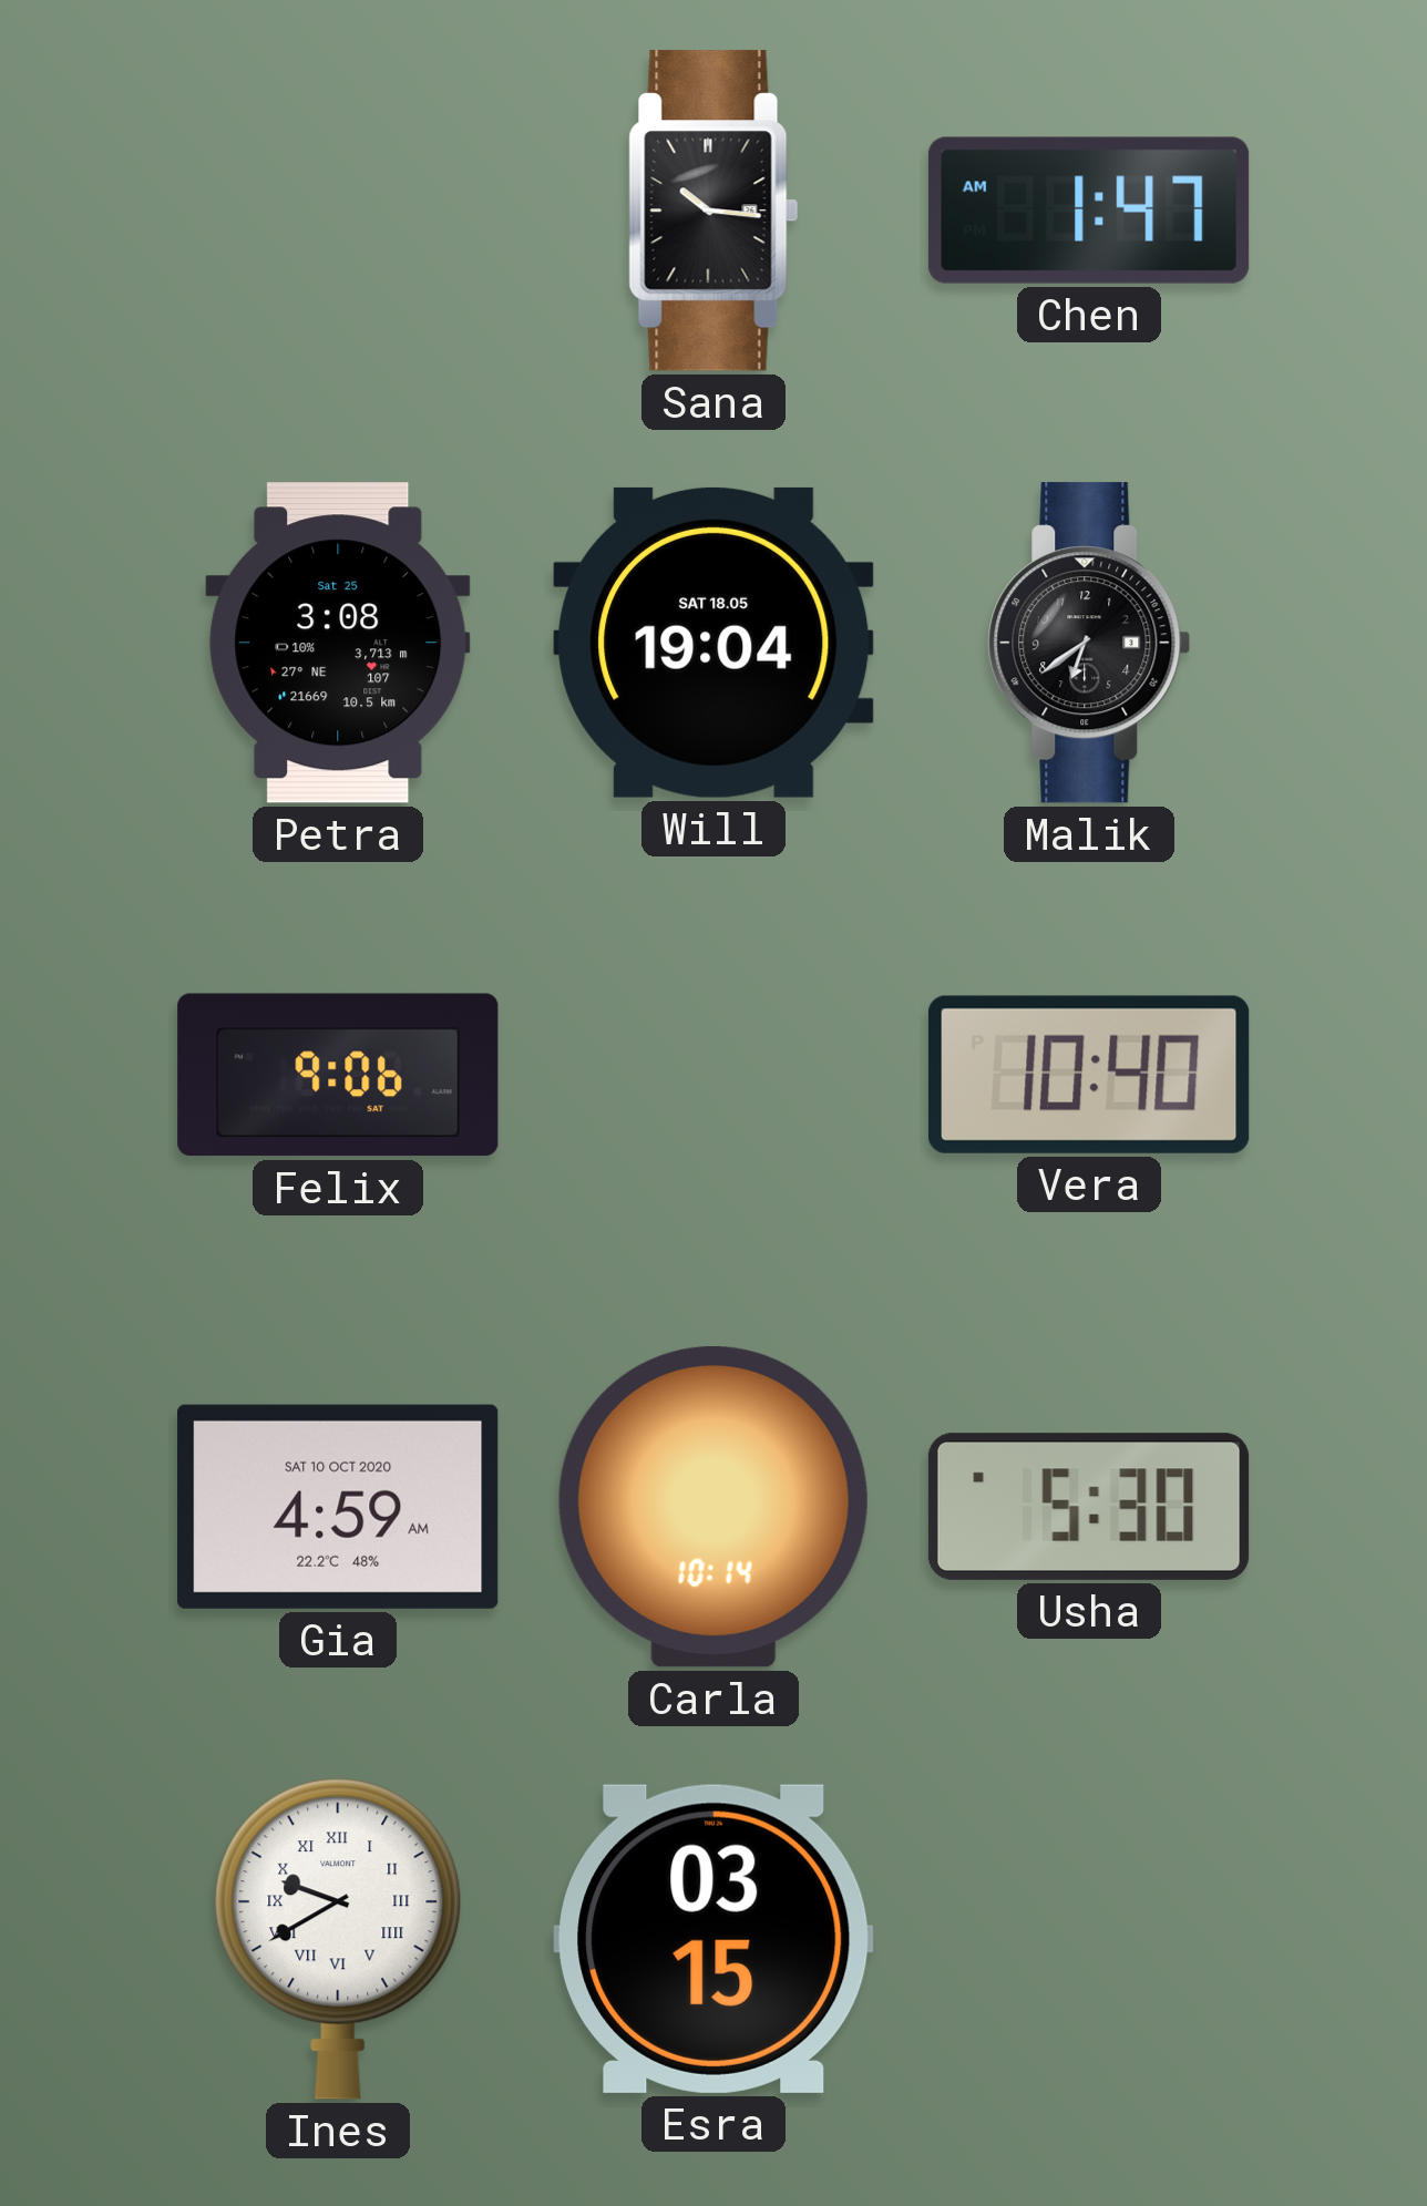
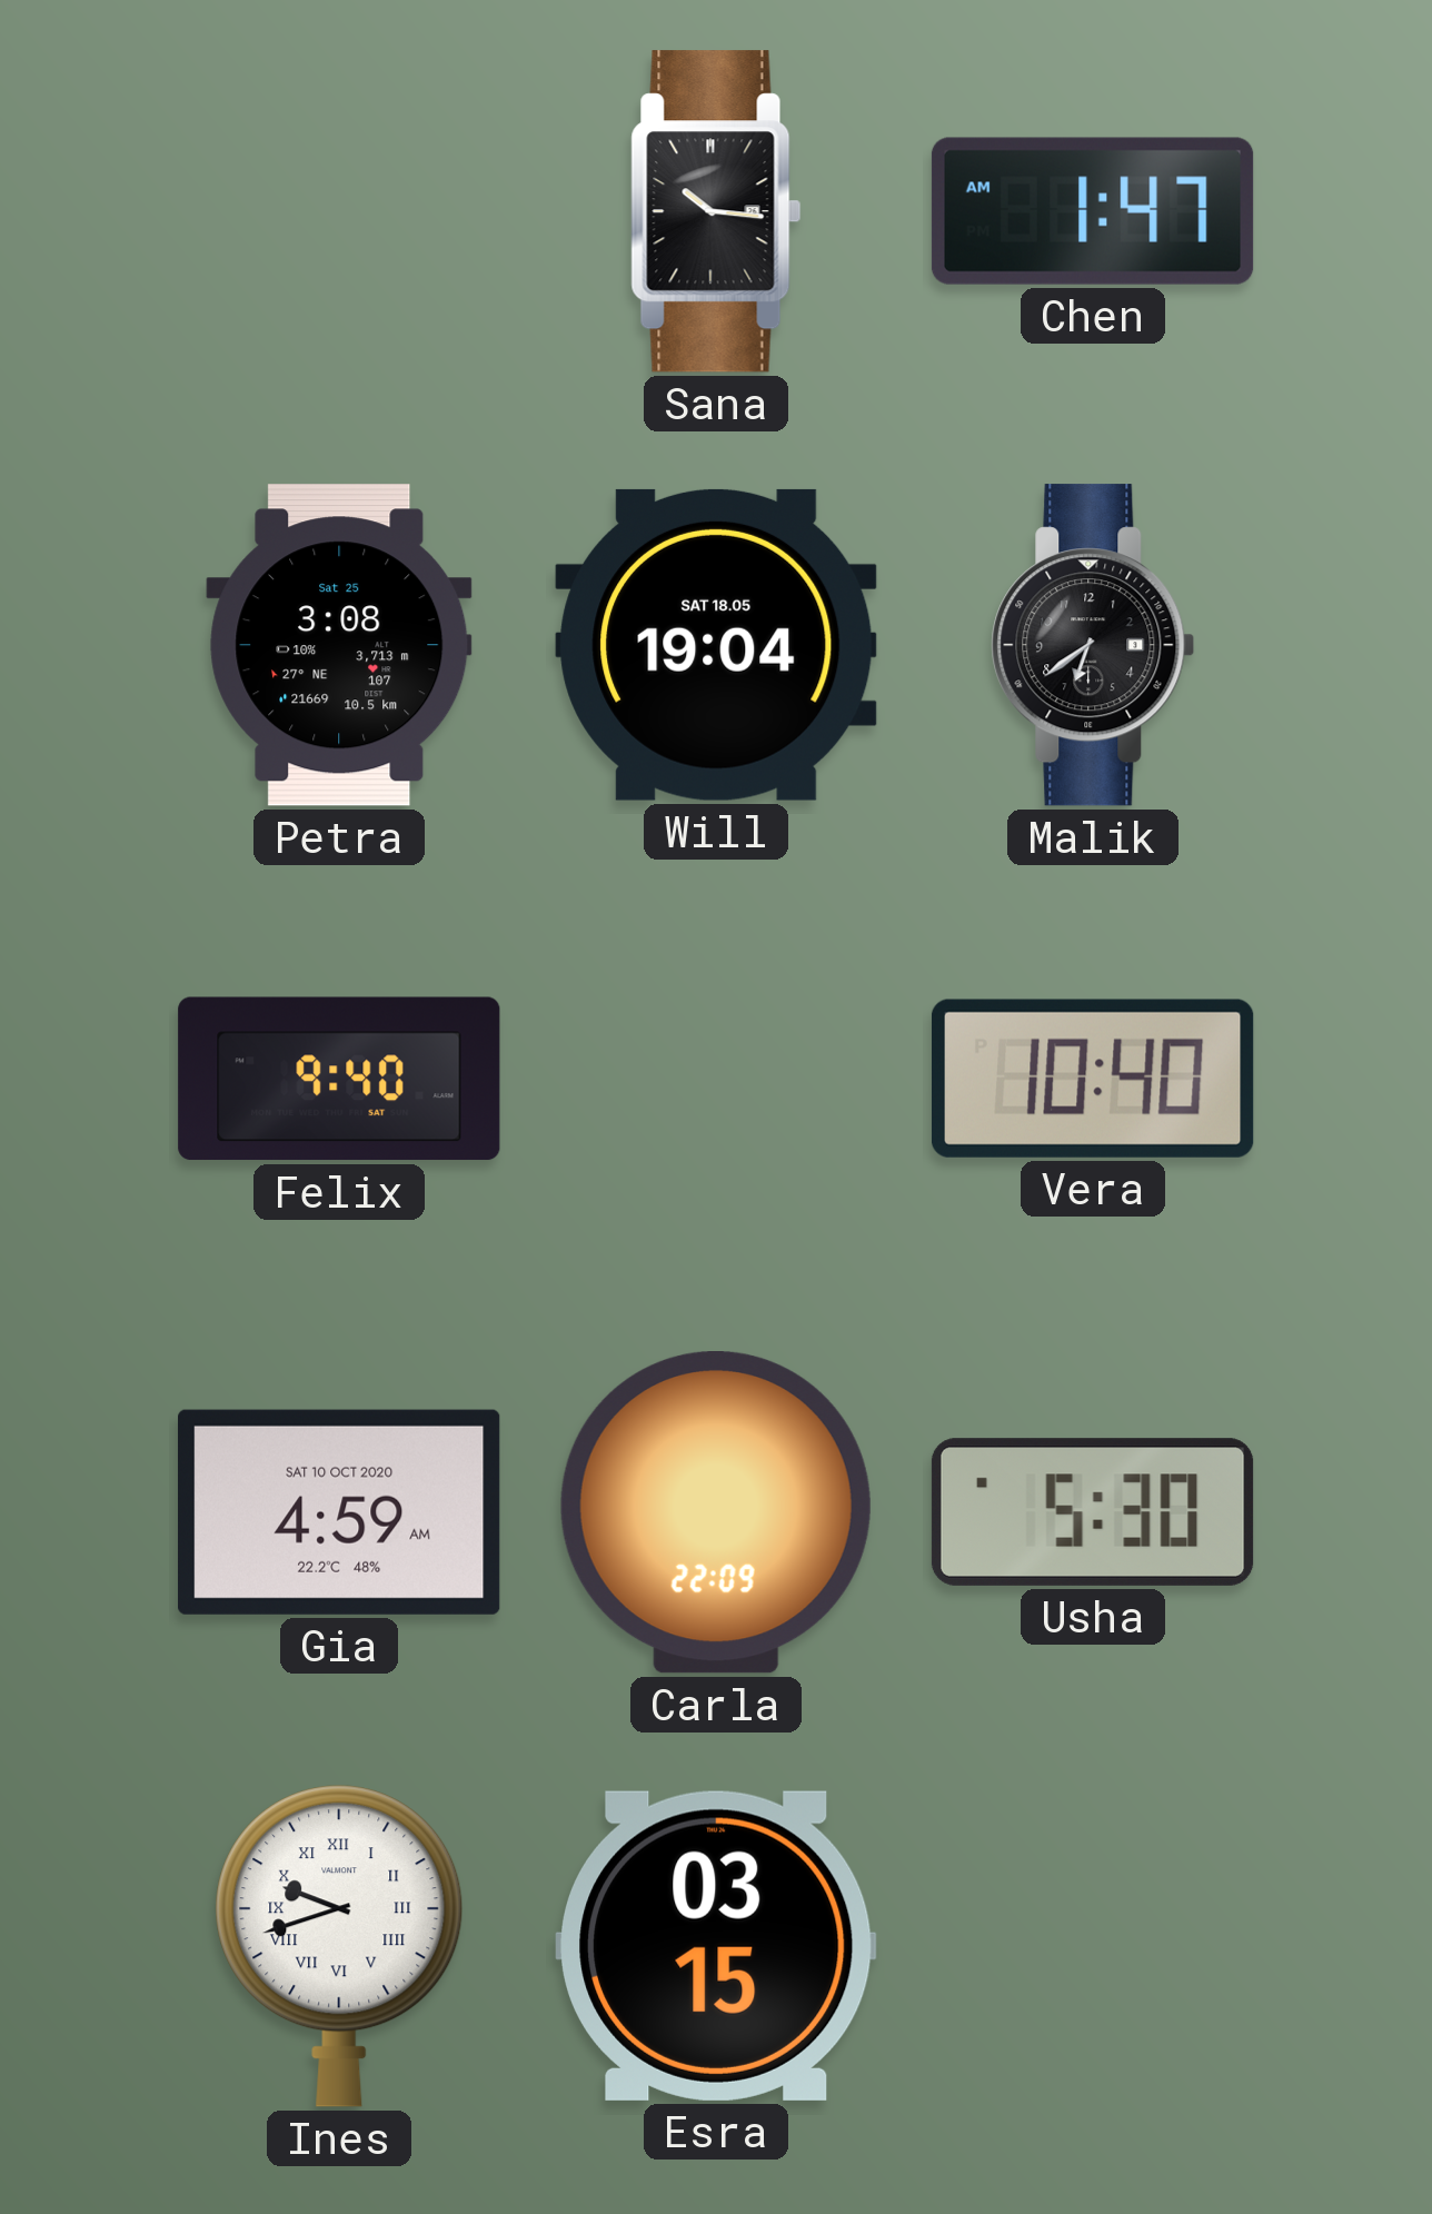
Felix: 9:06 -> 9:40 (339, 1079)
Carla: 10:14 -> 22:09 (716, 1512)
Ines: 9:40 -> 9:42 (339, 1946)
